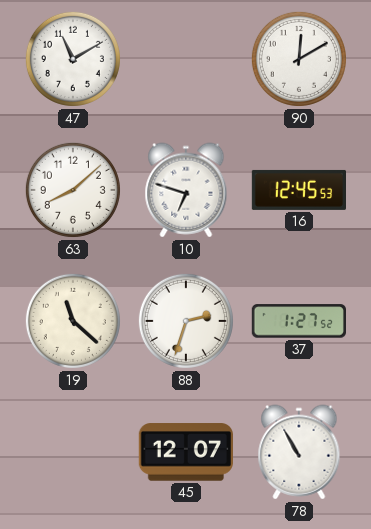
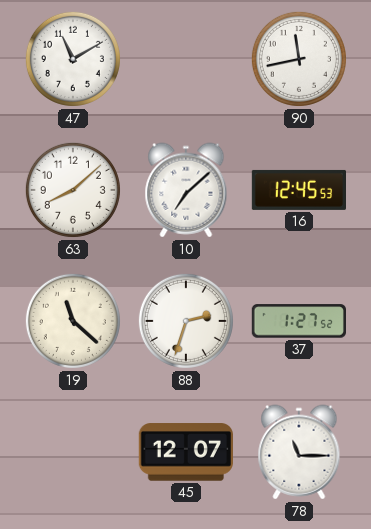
90: 12:10 -> 11:43 (299, 59)
10: 6:48 -> 7:08 (186, 190)
78: 10:55 -> 11:15 (299, 452)
